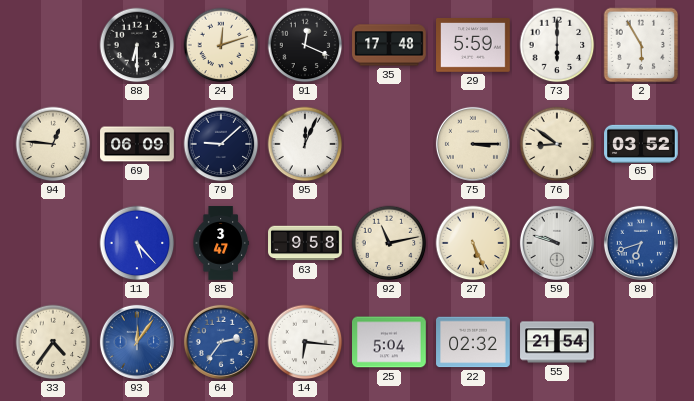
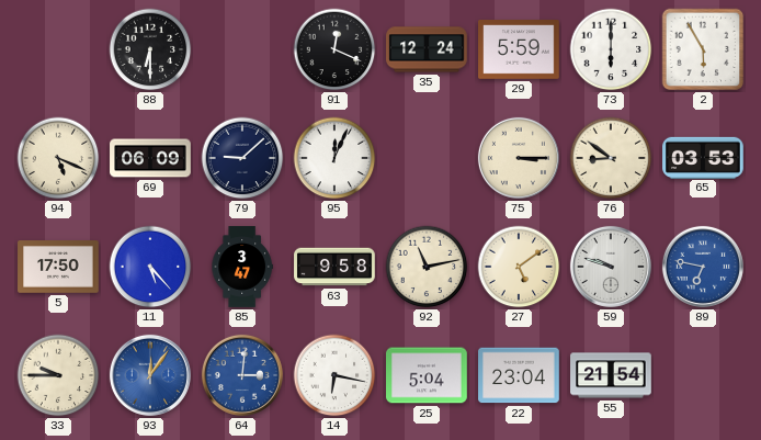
24: 12:12 -> none (221, 45)
35: 17:48 -> 12:24 (427, 49)
94: 12:46 -> 5:19 (58, 158)
65: 03:52 -> 03:53 (703, 157)
5: none -> 17:50 (58, 267)
27: 5:26 -> 5:09 (519, 267)
89: 6:42 -> 6:47 (703, 267)
33: 4:36 -> 9:45 (58, 375)
64: 2:36 -> 3:01 (242, 375)
14: 6:16 -> 6:17 (334, 375)
22: 02:32 -> 23:04 (519, 375)
